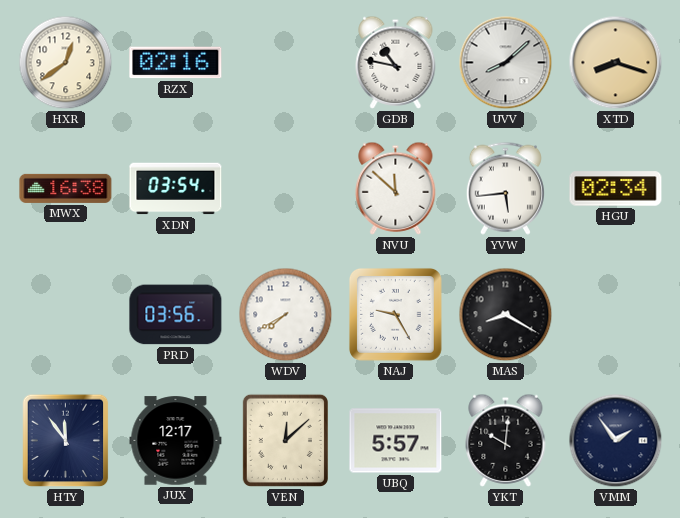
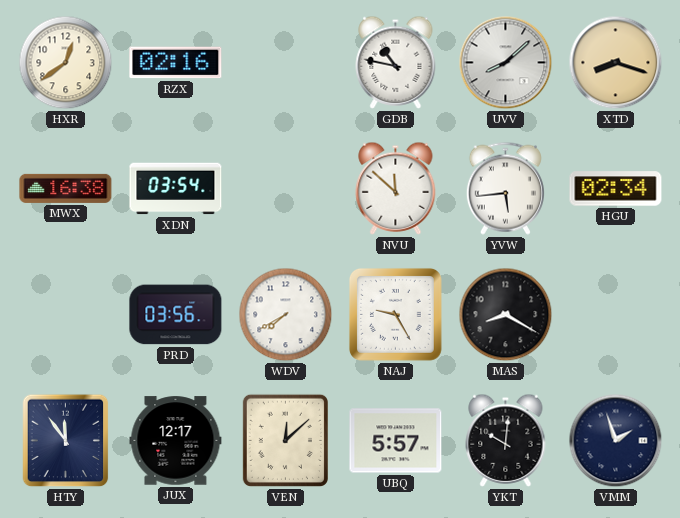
VMM: 1:54 -> 1:57 (616, 441)
